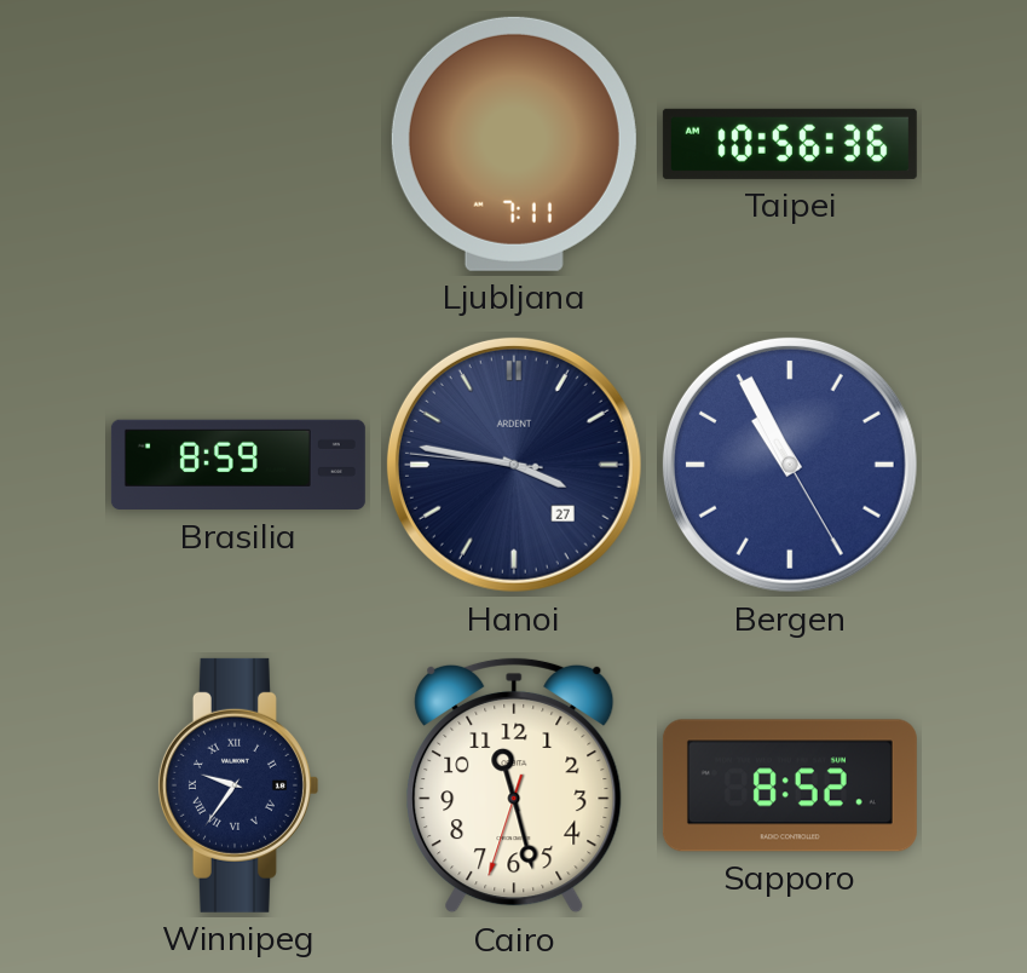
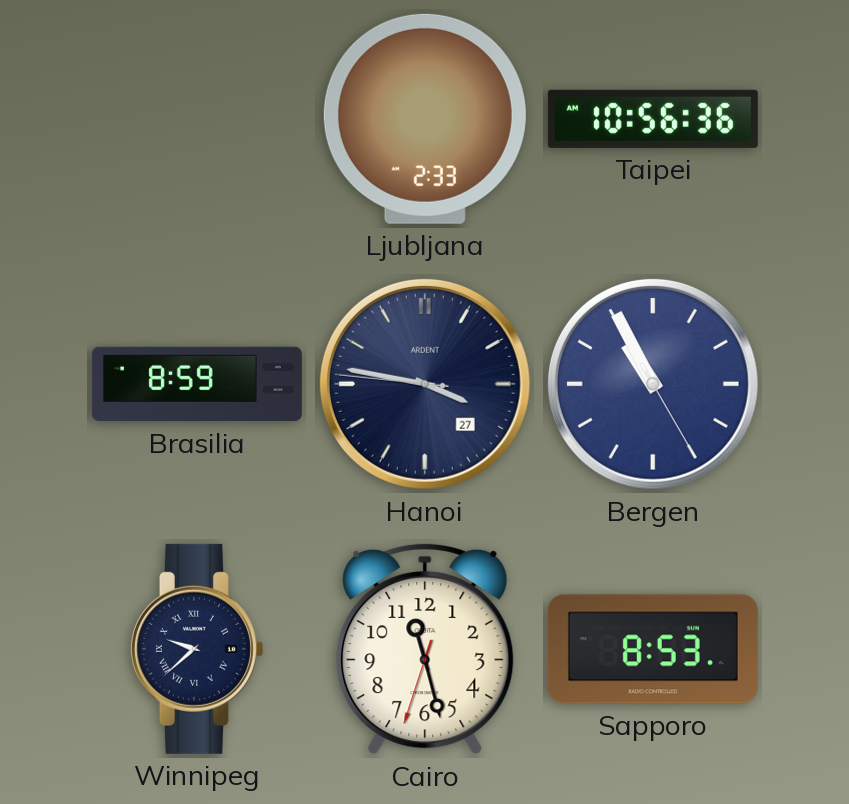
Ljubljana: 7:11 -> 2:33 (425, 119)
Winnipeg: 9:36 -> 9:38 (196, 649)
Sapporo: 8:52 -> 8:53 (653, 649)
